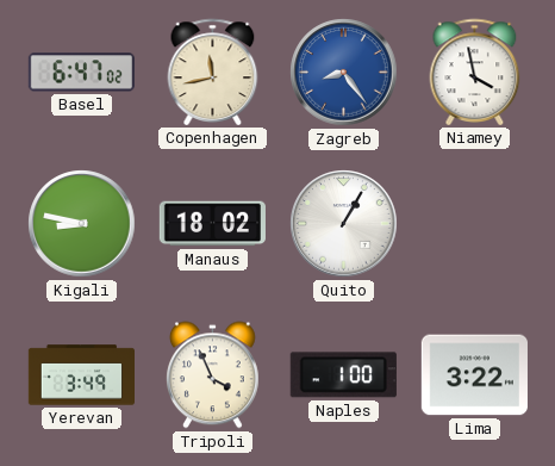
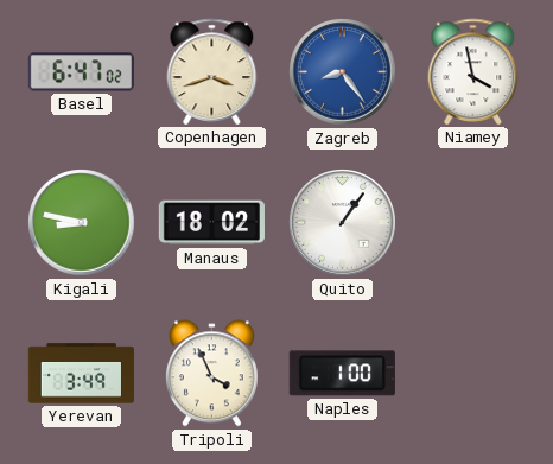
Copenhagen: 11:43 -> 3:42 (212, 71)
Quito: 1:05 -> 1:06 (343, 223)
Lima: 3:22 -> none (474, 375)
